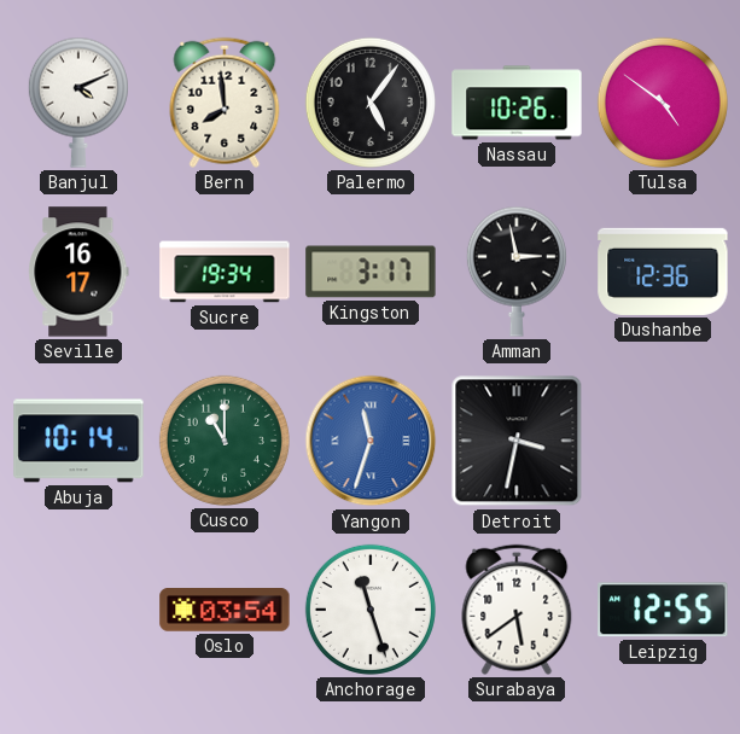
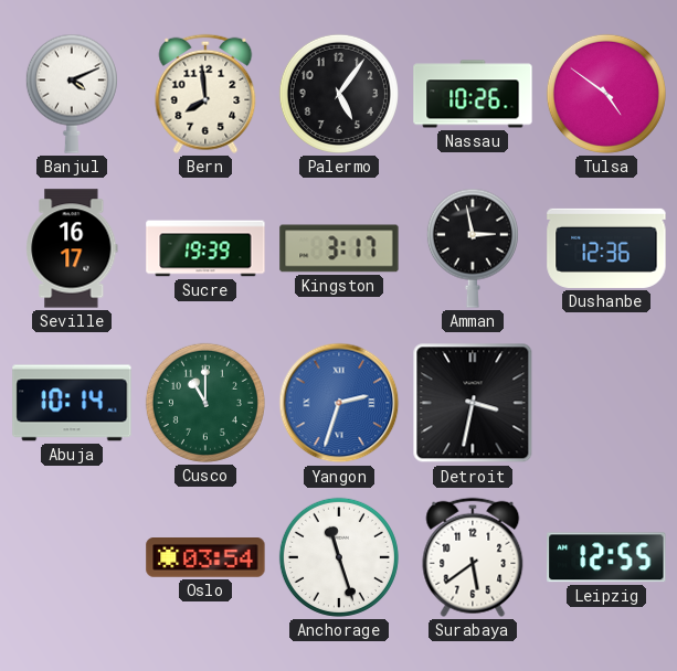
Sucre: 19:34 -> 19:39 (205, 248)
Yangon: 11:33 -> 2:33 (339, 403)
